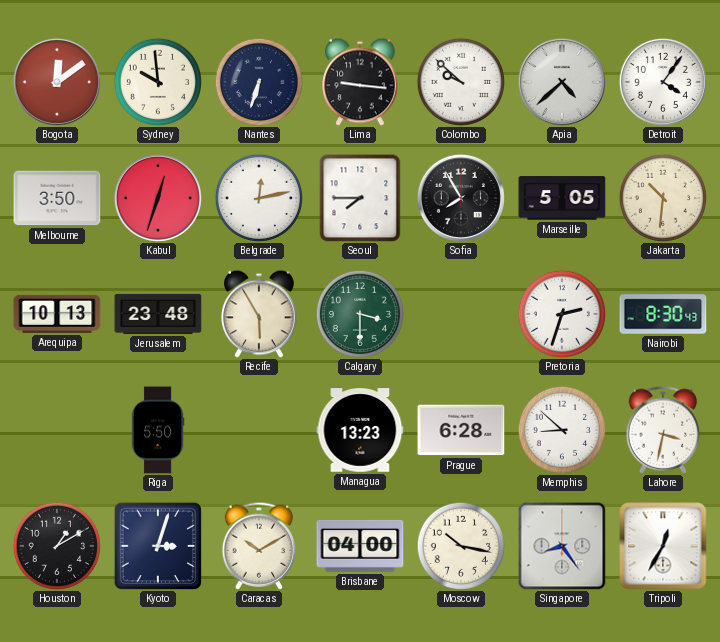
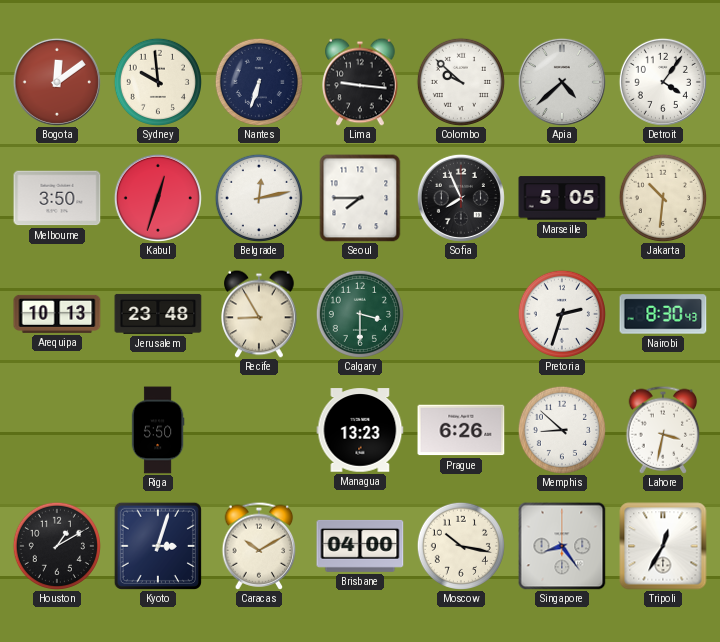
Sofia: 7:55 -> 7:56 (461, 198)
Recife: 5:55 -> 8:55 (259, 314)
Prague: 6:28 -> 6:26 (461, 430)
